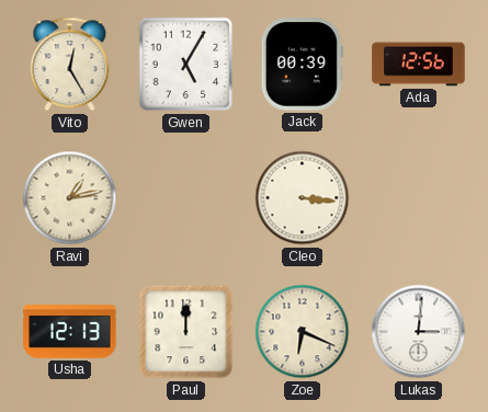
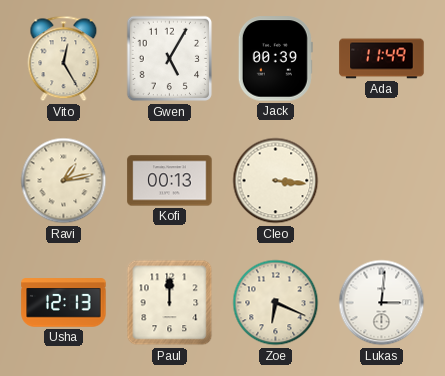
Ada: 12:56 -> 11:49 (382, 59)
Kofi: none -> 00:13 (170, 181)
